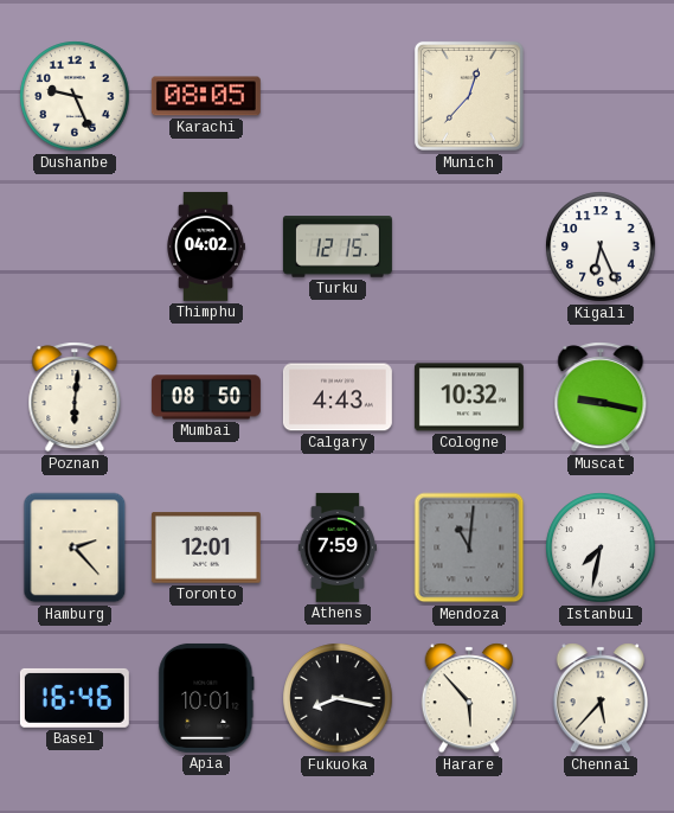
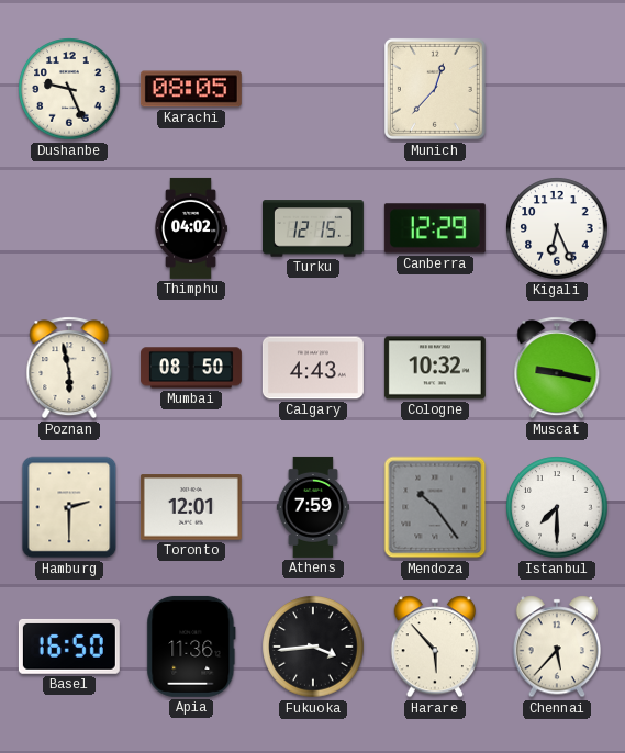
Canberra: none -> 12:29 (435, 228)
Poznan: 6:01 -> 5:58 (69, 368)
Hamburg: 2:23 -> 2:30 (69, 507)
Mendoza: 11:01 -> 10:24 (435, 507)
Istanbul: 7:32 -> 7:30 (557, 507)
Basel: 16:46 -> 16:50 (69, 647)
Apia: 10:01 -> 11:36 (191, 647)
Fukuoka: 8:17 -> 3:44 (313, 647)
